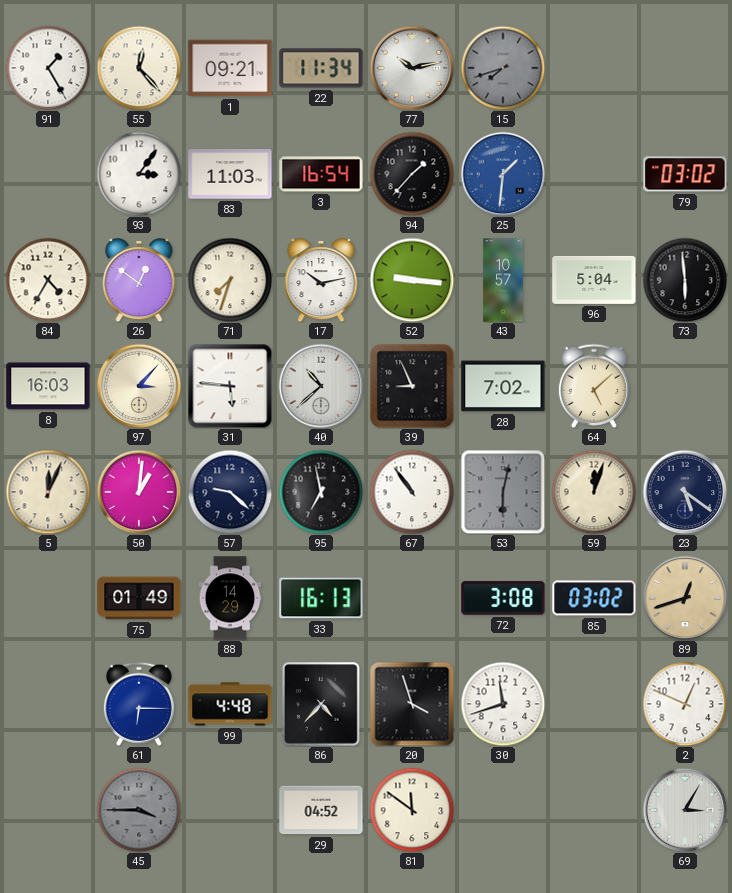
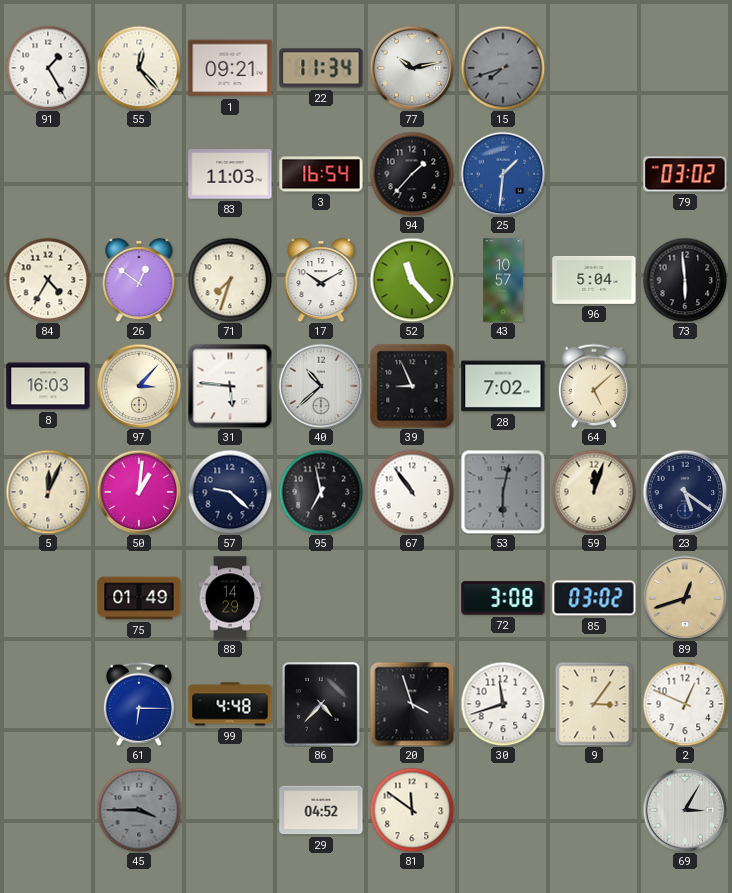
93: 3:06 -> none (139, 174)
17: 10:13 -> 10:10 (321, 280)
52: 9:16 -> 11:23 (412, 280)
33: 16:13 -> none (321, 598)
9: none -> 3:06 (594, 704)
